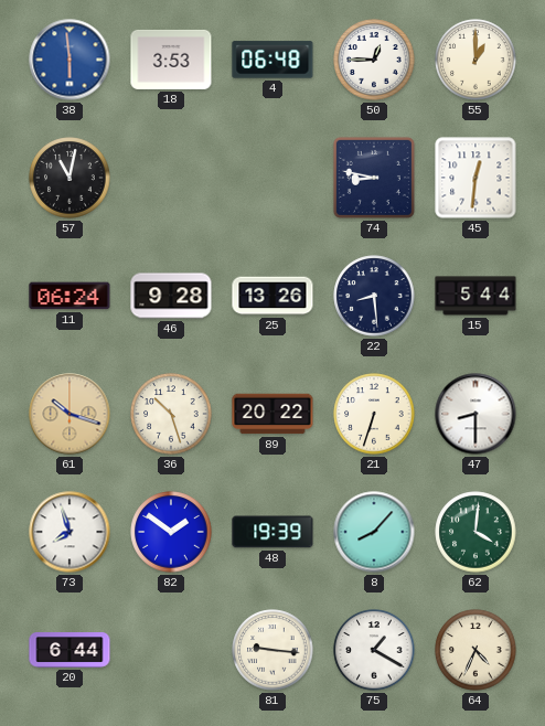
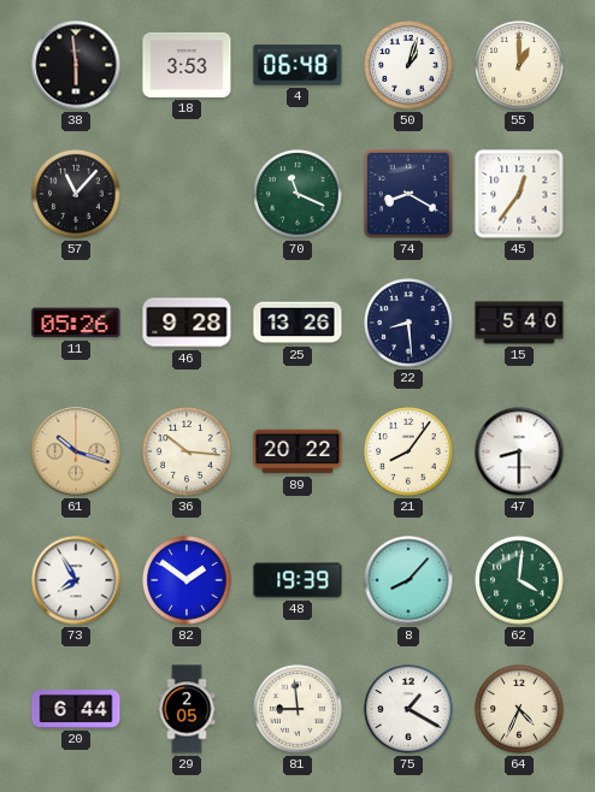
38 dial: blue -> black (76, 65)
50: 12:45 -> 1:03 (408, 65)
57: 11:02 -> 11:07 (76, 194)
70: none -> 11:19 (297, 194)
74: 8:47 -> 8:20 (408, 194)
45: 12:31 -> 12:36 (519, 194)
11: 06:24 -> 05:26 (76, 323)
15: 5:44 -> 5:40 (519, 323)
36: 10:27 -> 10:16 (187, 451)
21: 6:33 -> 8:06 (408, 451)
73: 7:57 -> 7:55 (76, 580)
29: none -> 2:05 (187, 709)
81: 9:16 -> 8:59 (297, 709)
